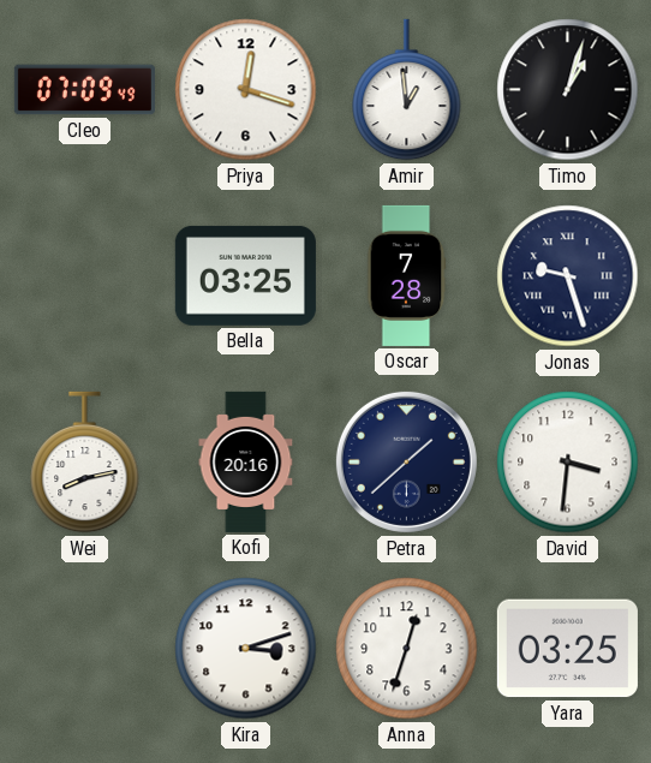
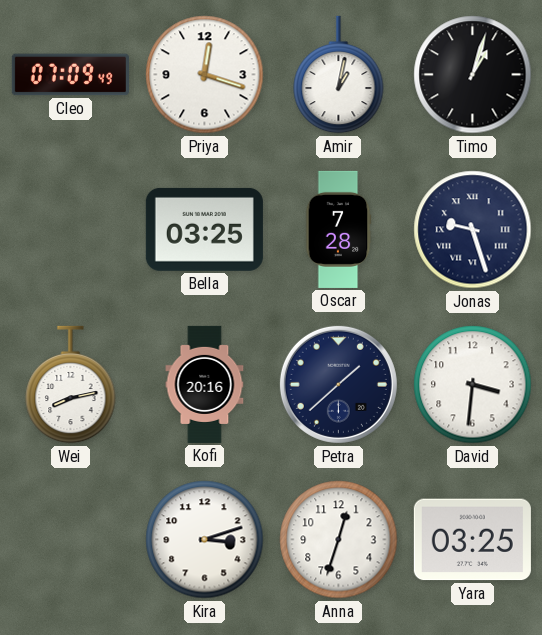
Amir: 12:59 -> 1:02 (339, 75)
